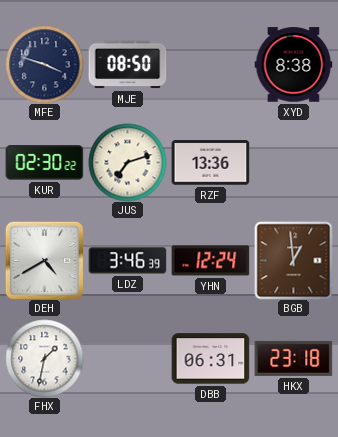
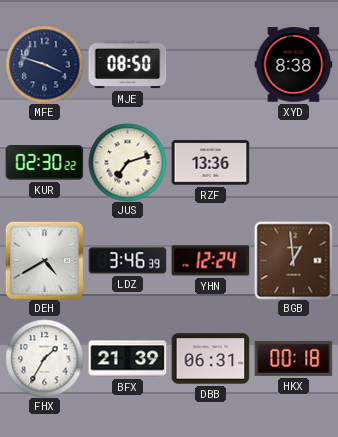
FHX: 1:32 -> 1:35 (44, 358)
BFX: none -> 21:39 (127, 359)
HKX: 23:18 -> 00:18 (293, 358)
